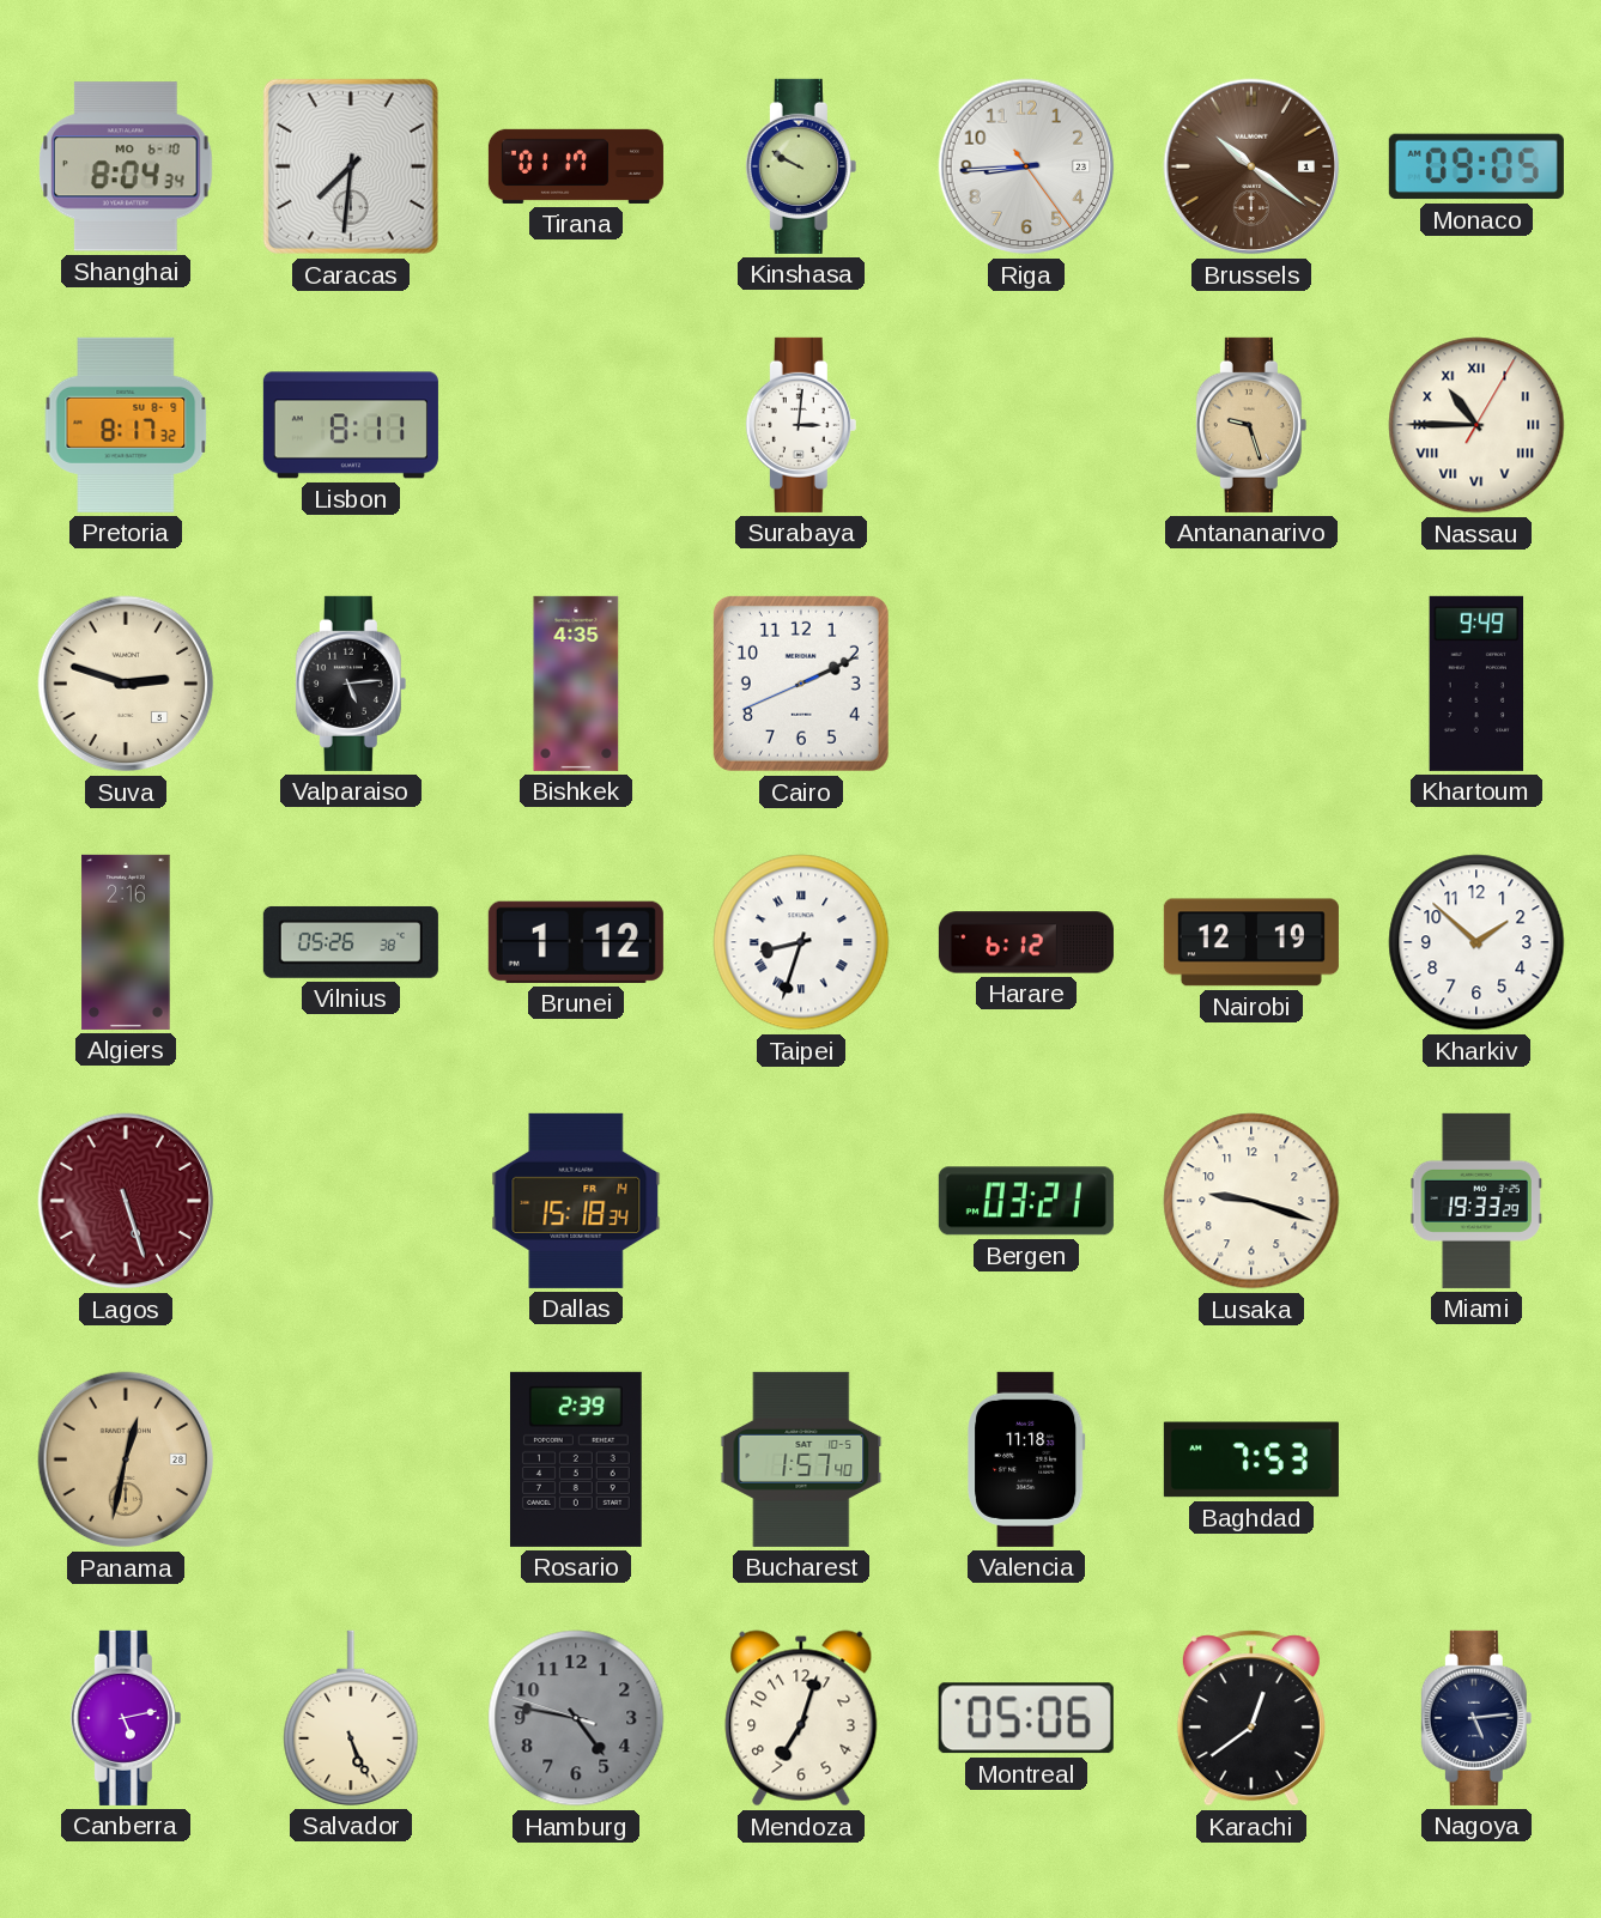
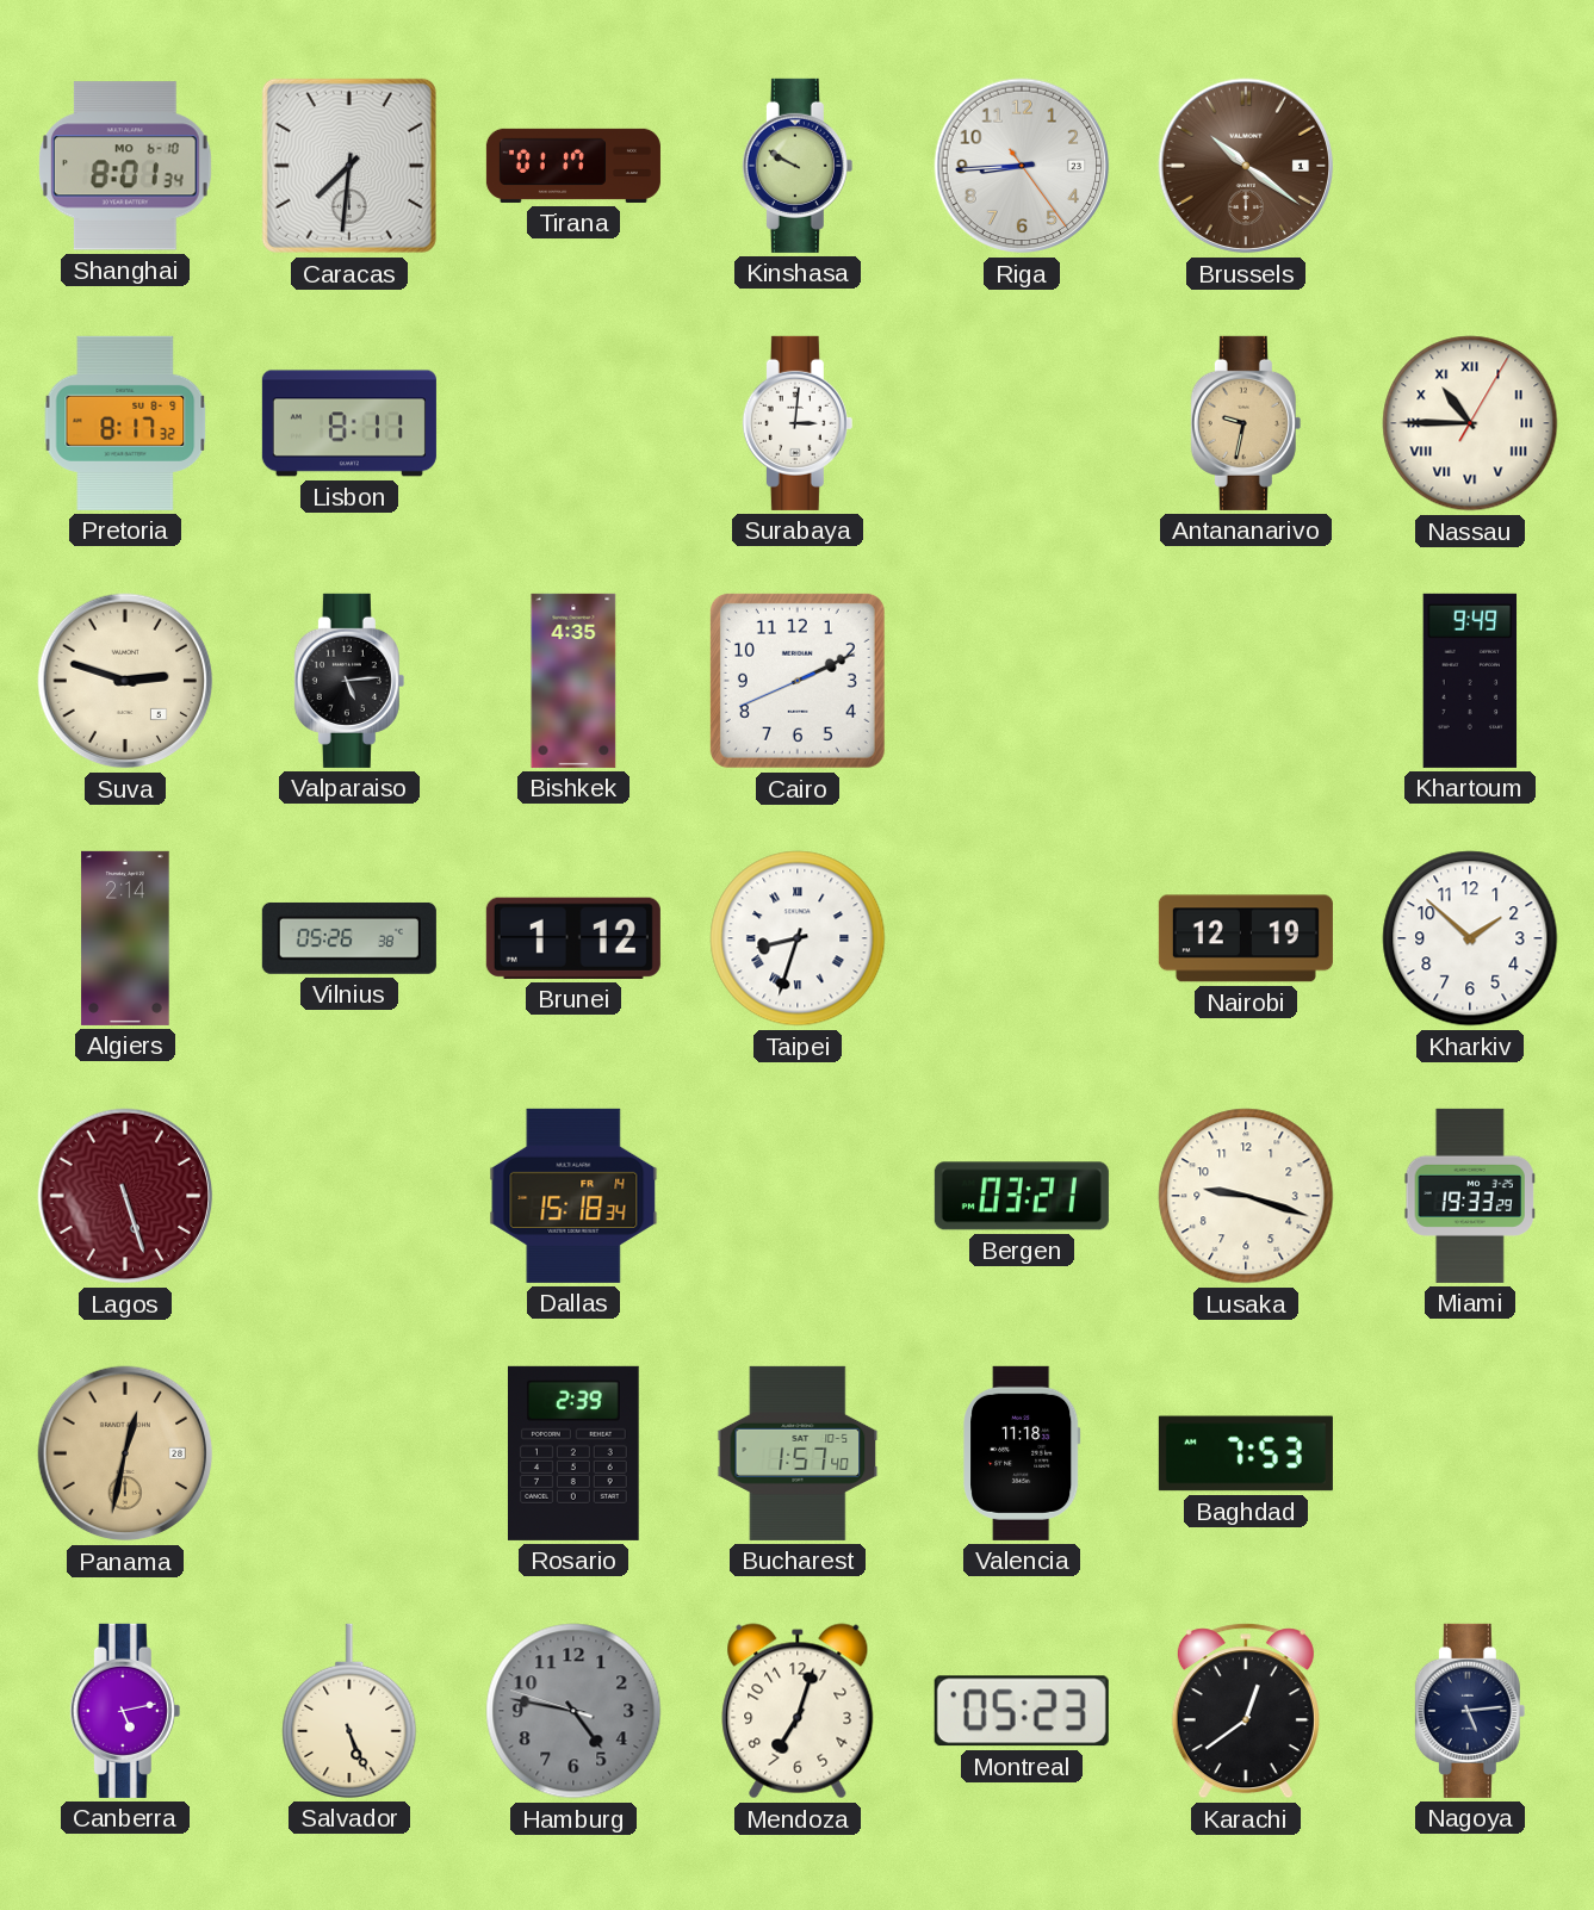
Shanghai: 8:04 -> 8:01 (125, 166)
Monaco: 09:05 -> none (1476, 166)
Antananarivo: 9:27 -> 9:32 (1246, 423)
Algiers: 2:16 -> 2:14 (125, 938)
Harare: 6:12 -> none (1026, 942)
Montreal: 05:06 -> 05:23 (1022, 1711)
